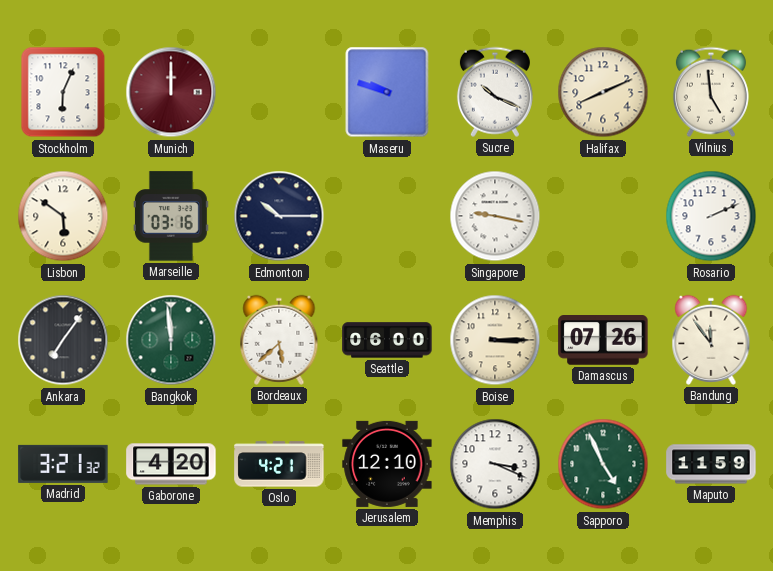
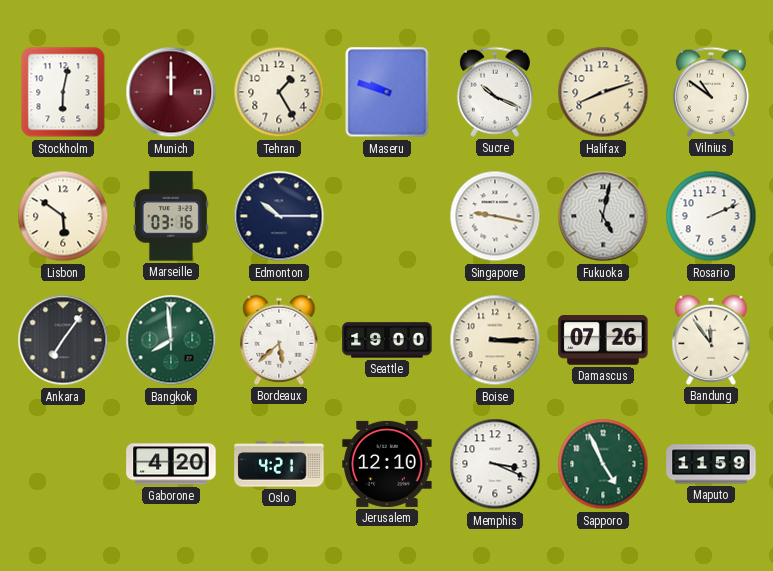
Stockholm: 6:04 -> 6:02 (63, 92)
Tehran: none -> 1:25 (279, 92)
Halifax: 8:11 -> 8:12 (603, 92)
Vilnius: 4:59 -> 10:51 (711, 92)
Fukuoka: none -> 5:02 (603, 216)
Bangkok: 11:59 -> 7:59 (171, 340)
Seattle: 06:00 -> 19:00 (387, 340)
Madrid: 3:21 -> none (63, 464)
